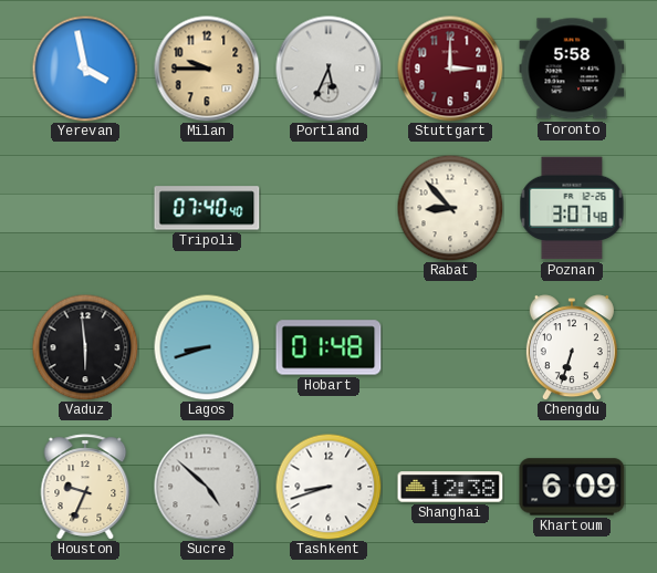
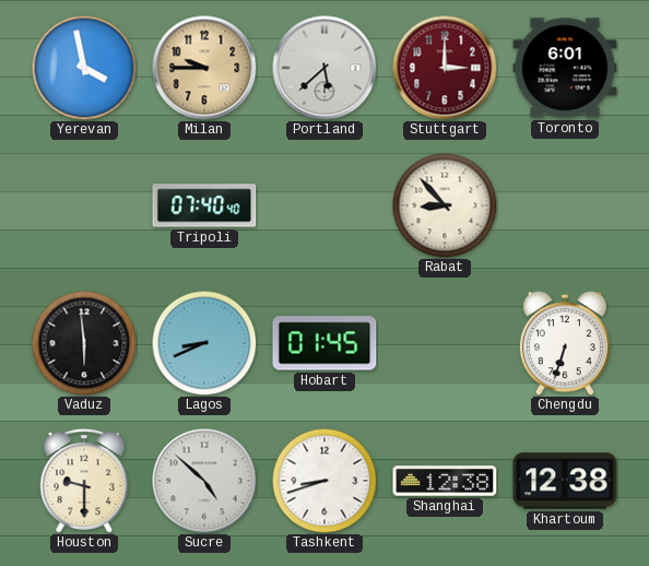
Portland: 5:34 -> 5:38 (324, 68)
Toronto: 5:58 -> 6:01 (565, 68)
Poznan: 3:07 -> none (572, 208)
Lagos: 8:42 -> 8:41 (204, 343)
Hobart: 01:48 -> 01:45 (324, 343)
Houston: 9:34 -> 9:30 (84, 481)
Khartoum: 6:09 -> 12:38 (565, 481)
